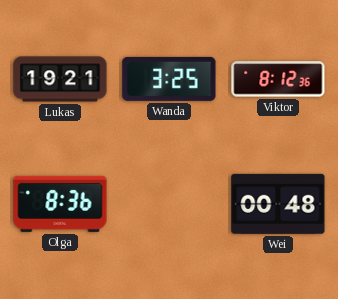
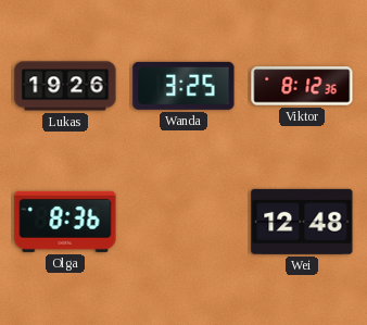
Lukas: 19:21 -> 19:26 (65, 86)
Wei: 00:48 -> 12:48 (302, 222)
